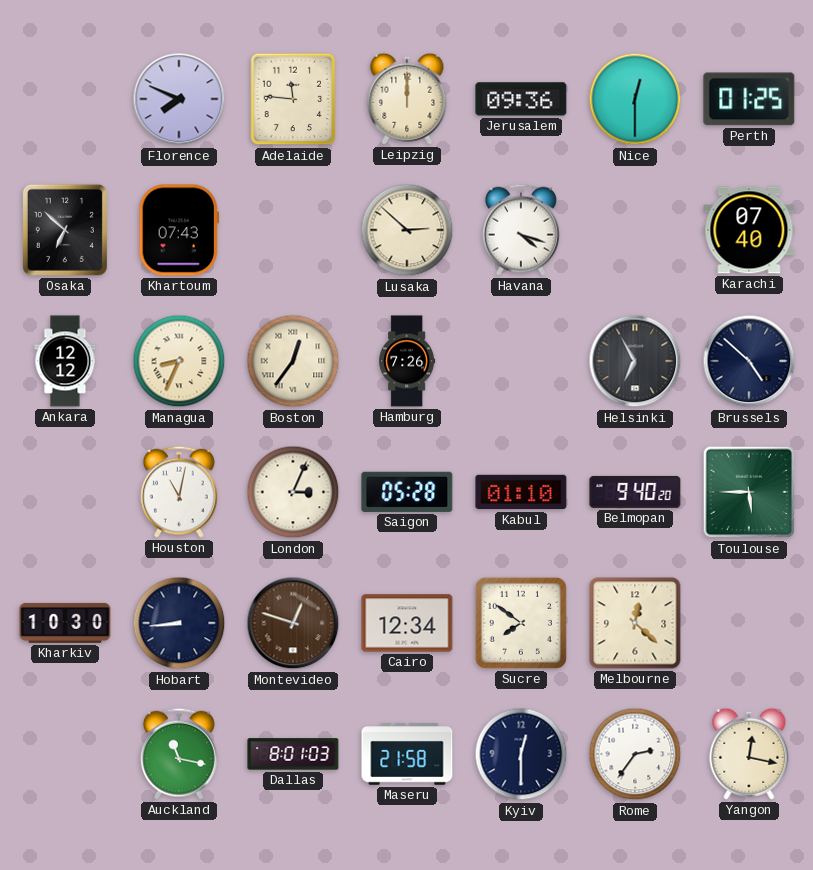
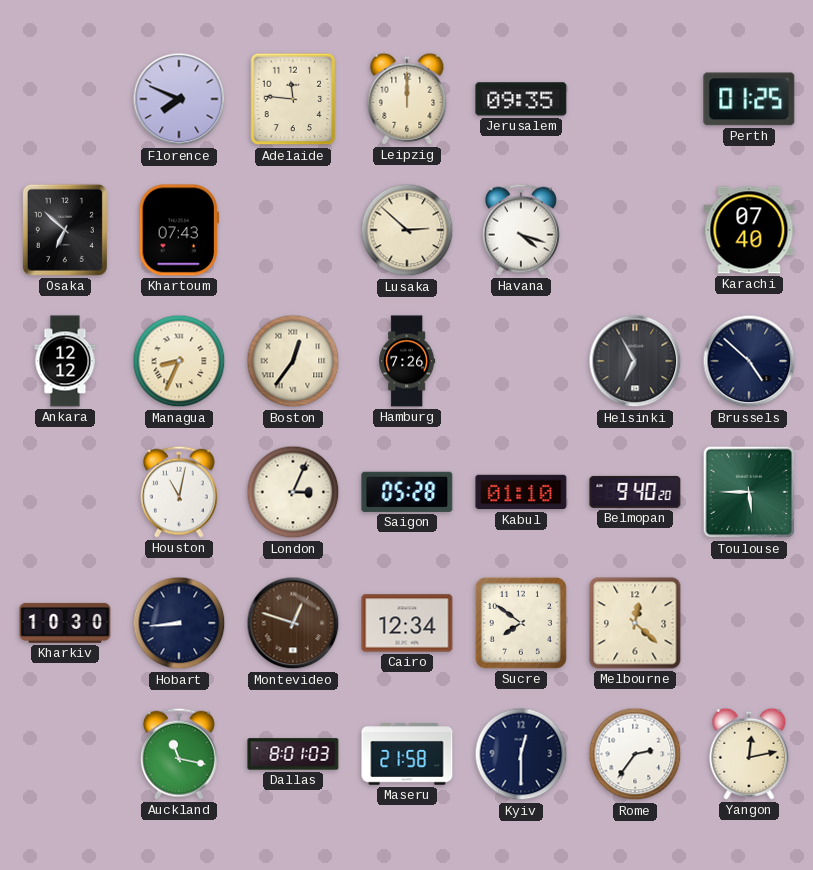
Jerusalem: 09:36 -> 09:35 (521, 99)
Nice: 12:30 -> none (635, 99)
Yangon: 12:17 -> 12:13 (749, 754)
